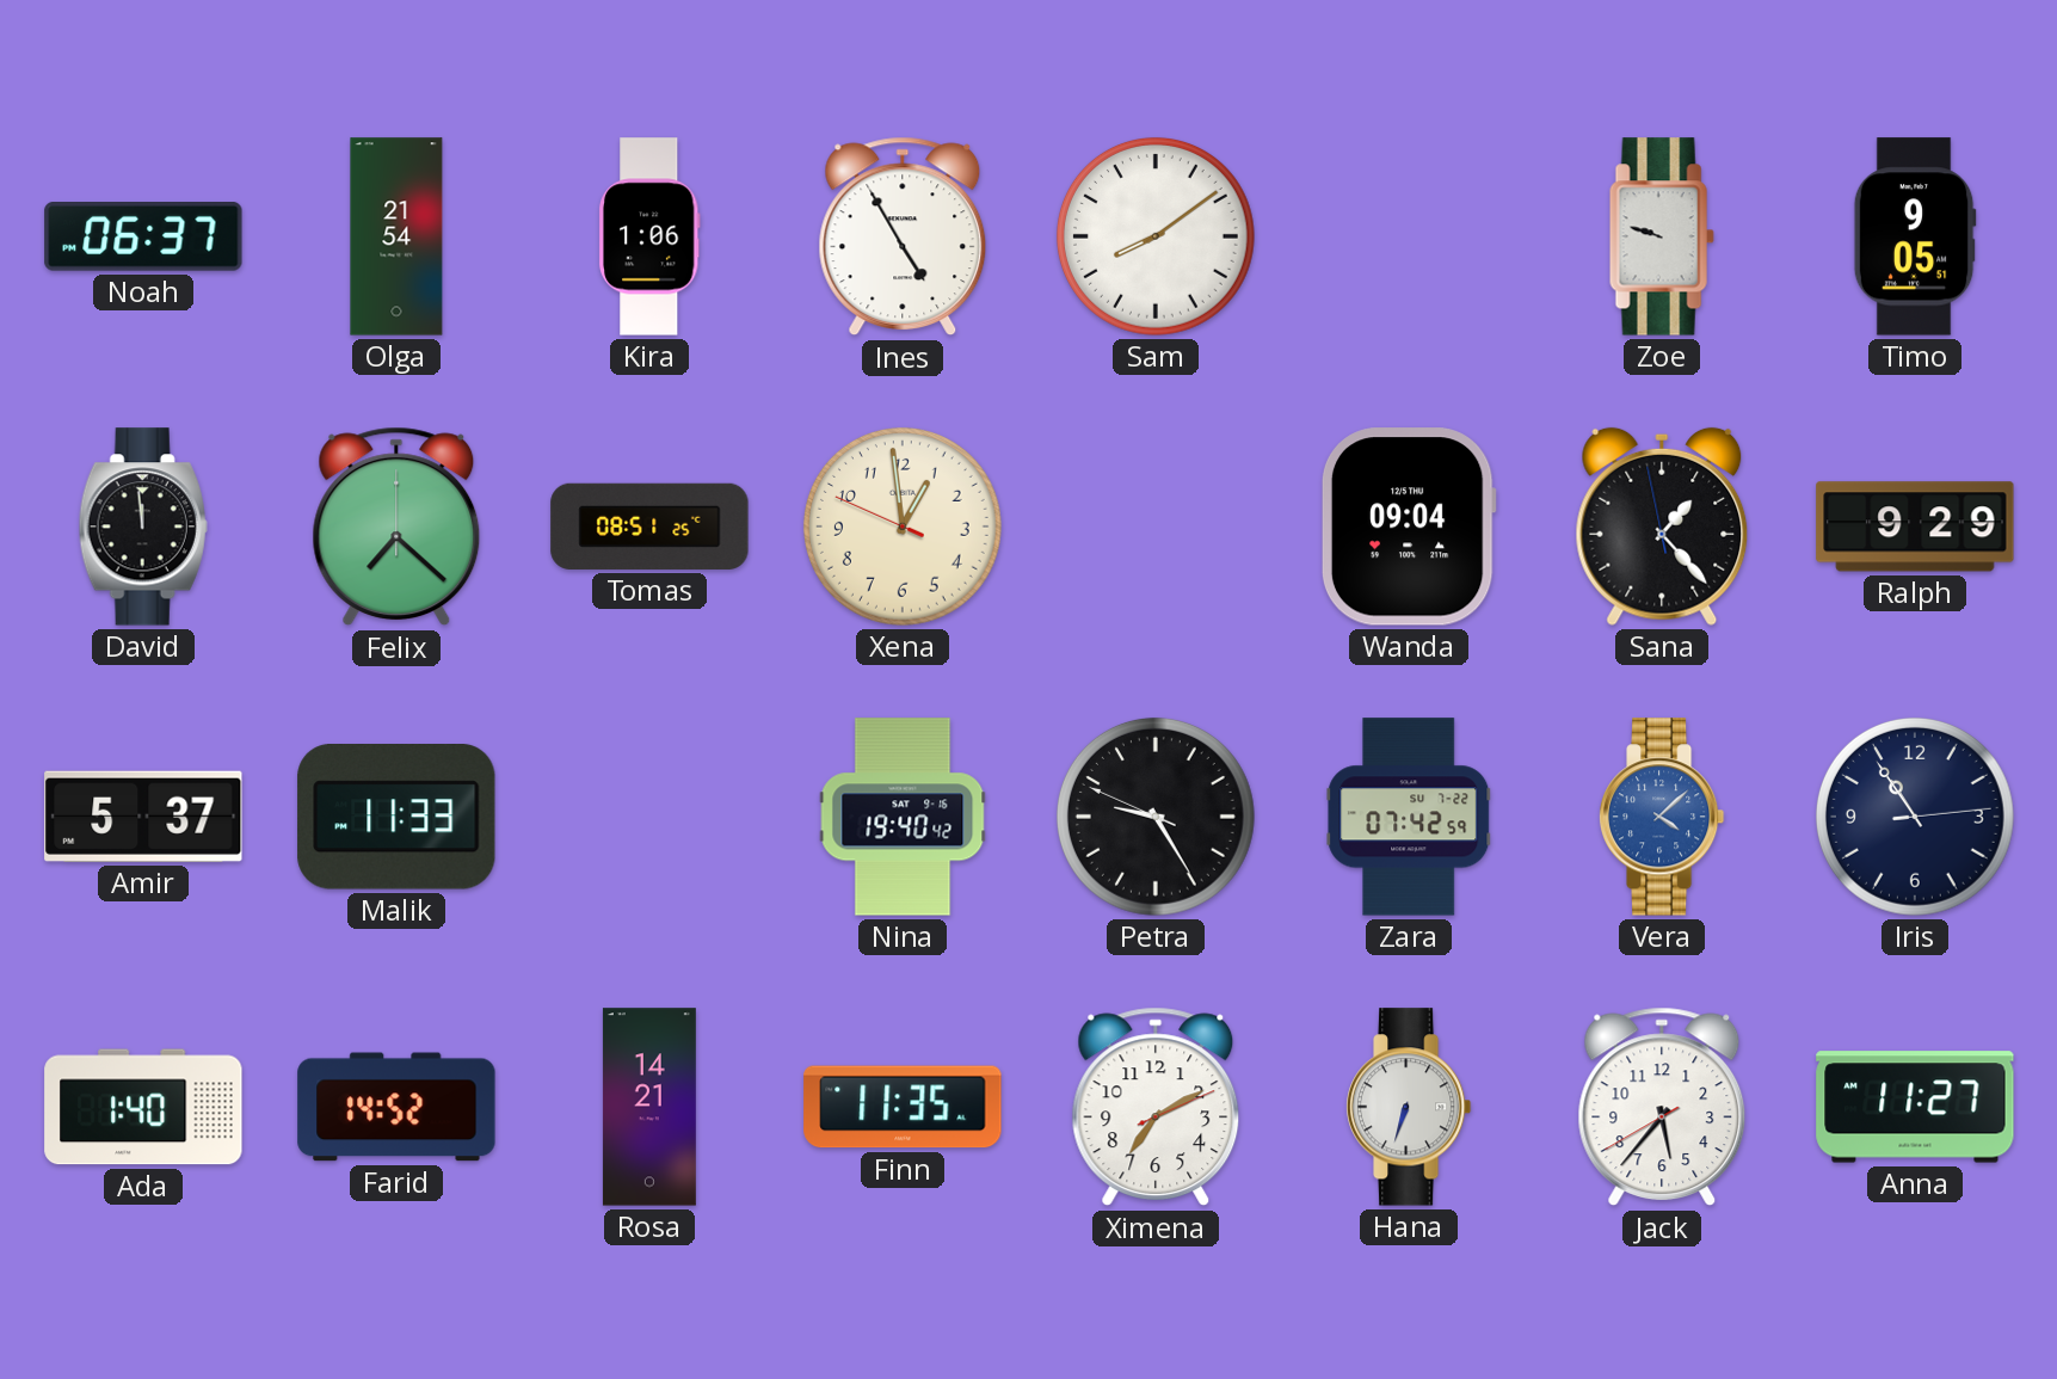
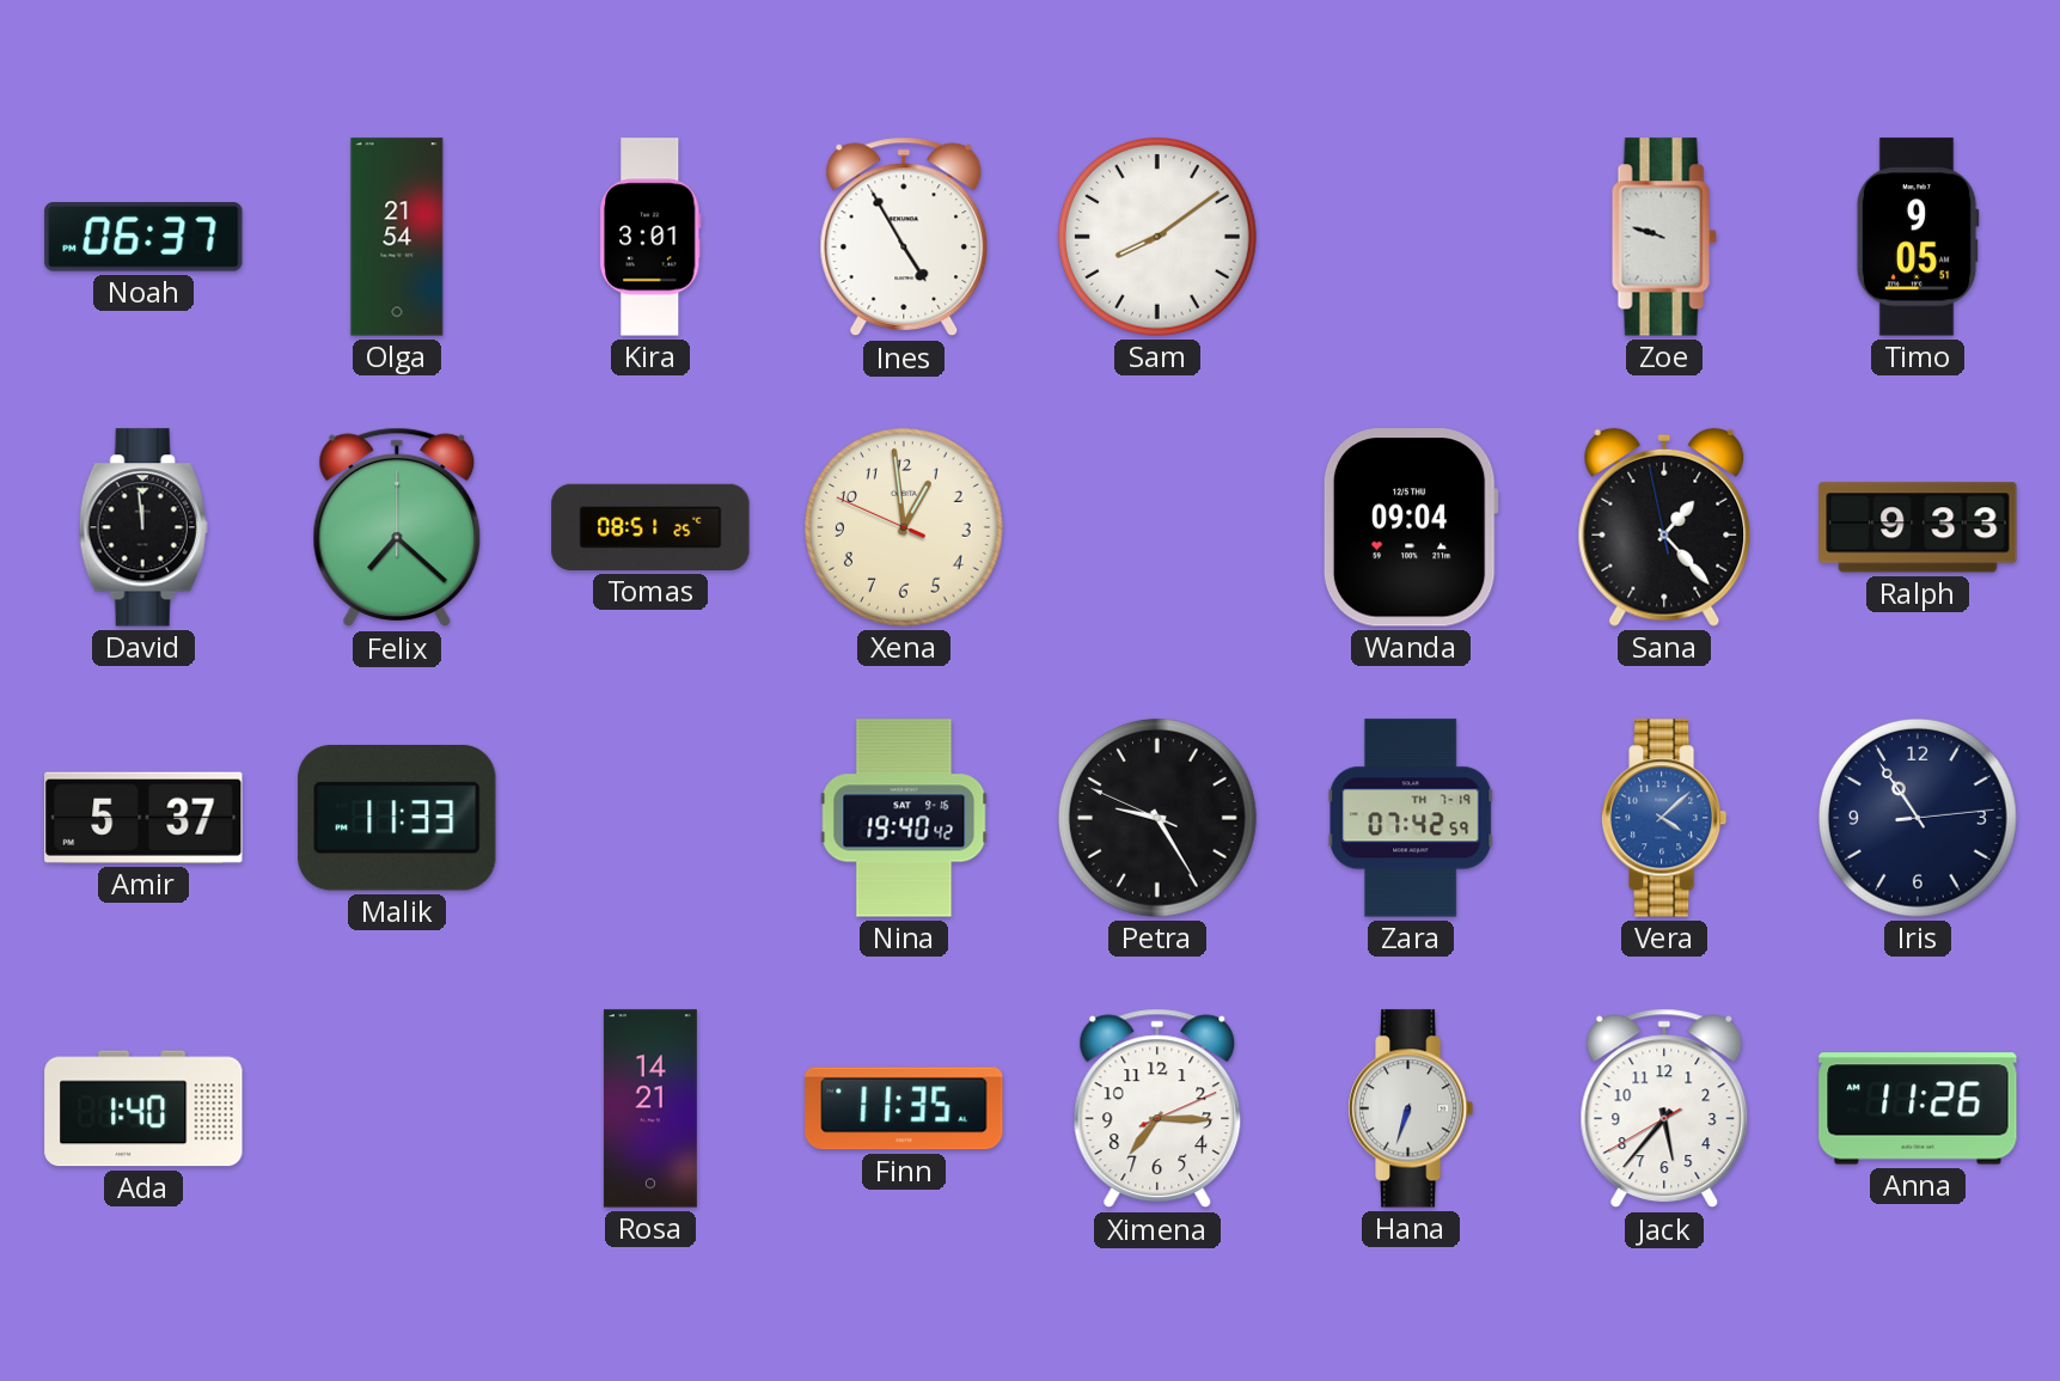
Kira: 1:06 -> 3:01 (650, 237)
Ralph: 9:29 -> 9:33 (1918, 527)
Zara date: SU 7-22 -> TH 7-19 (1411, 818)
Farid: 14:52 -> none (396, 1107)
Ximena: 7:10 -> 7:15 (1157, 1108)
Anna: 11:27 -> 11:26 (1918, 1108)
